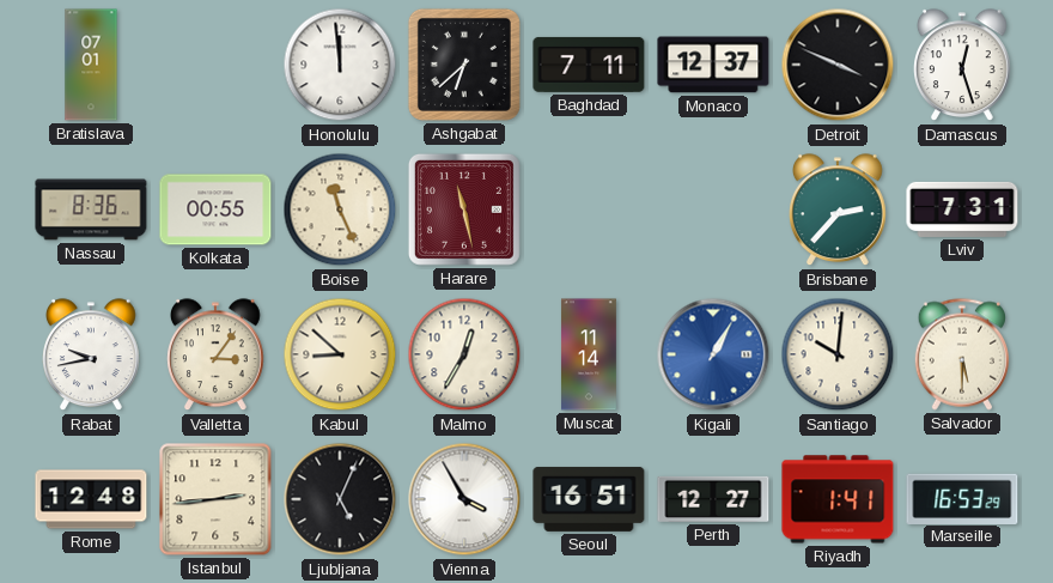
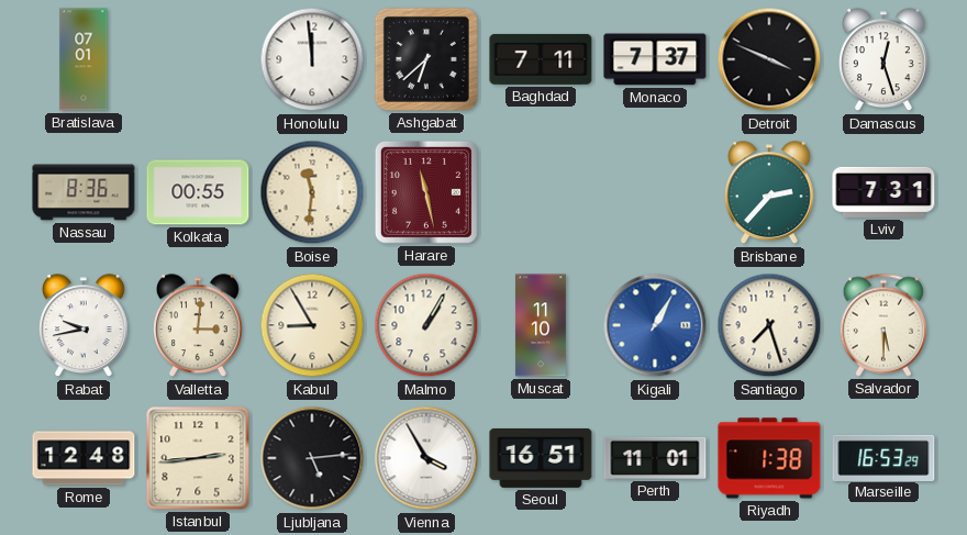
Monaco: 12:37 -> 7:37 (655, 59)
Boise: 11:26 -> 11:31 (312, 192)
Valletta: 3:06 -> 3:01 (199, 326)
Kabul: 8:52 -> 8:55 (312, 325)
Malmo: 12:35 -> 1:05 (426, 325)
Muscat: 11:14 -> 11:10 (541, 325)
Santiago: 10:01 -> 7:27 (769, 325)
Ljubljana: 5:04 -> 5:14 (312, 458)
Perth: 12:27 -> 11:01 (655, 458)
Riyadh: 1:41 -> 1:38 (769, 458)
